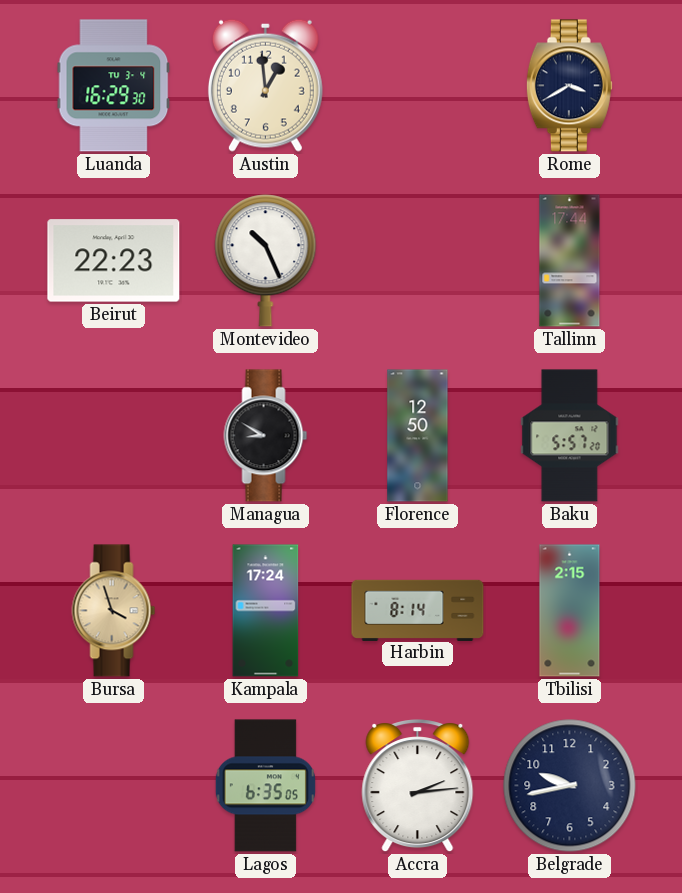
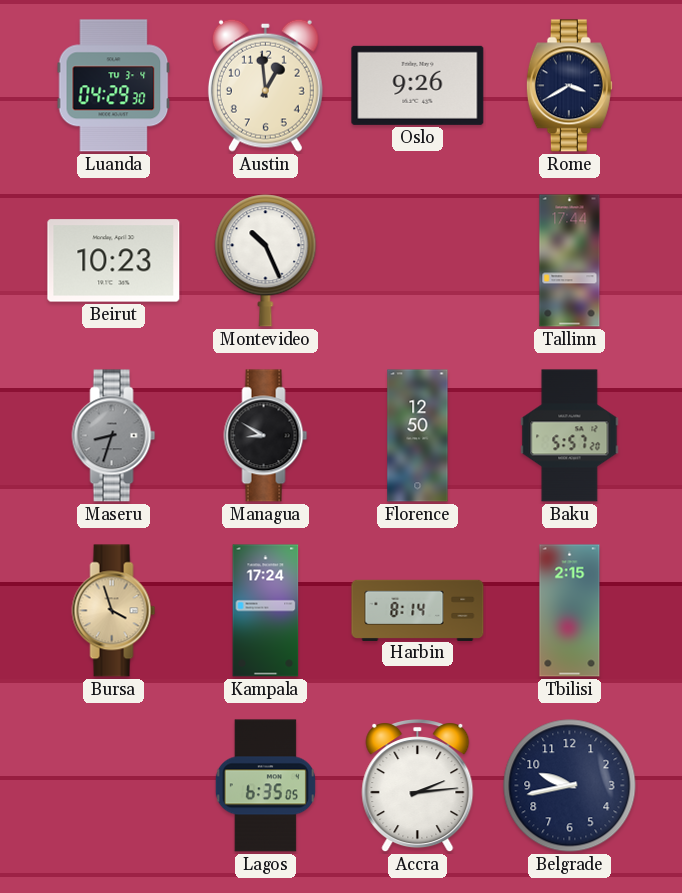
Luanda: 16:29 -> 04:29 (114, 86)
Oslo: none -> 9:26 (418, 85)
Beirut: 22:23 -> 10:23 (114, 261)
Maseru: none -> 8:33 (114, 436)
